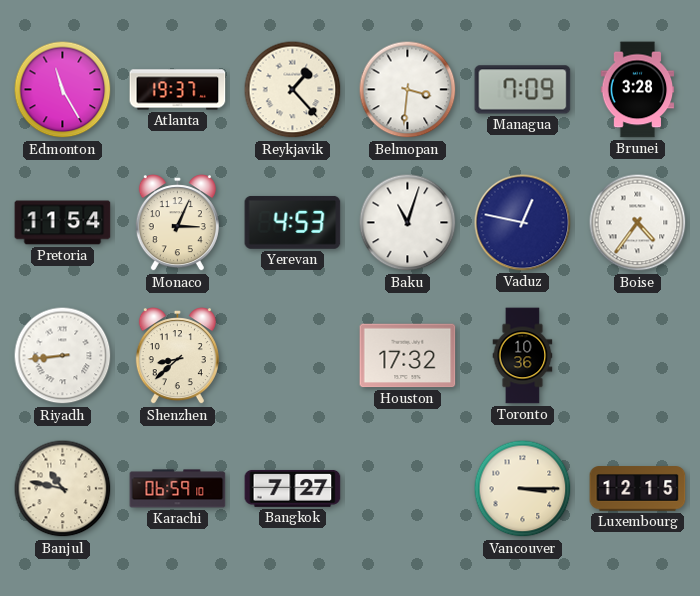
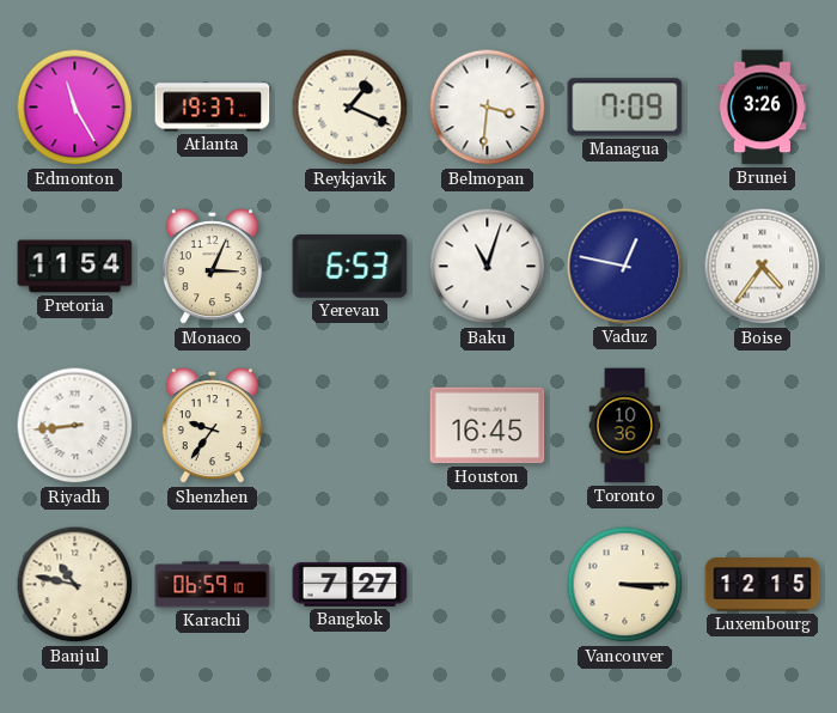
Reykjavik: 1:23 -> 1:19 (350, 108)
Brunei: 3:28 -> 3:26 (763, 108)
Yerevan: 4:53 -> 6:53 (350, 266)
Shenzhen: 8:38 -> 9:36 (212, 426)
Houston: 17:32 -> 16:45 (488, 426)
